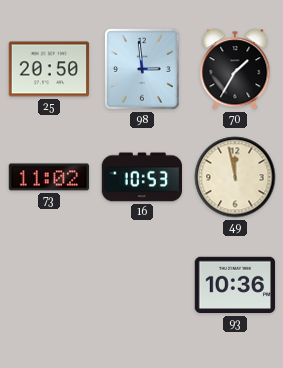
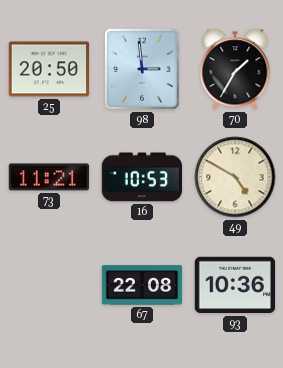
73: 11:02 -> 11:21 (49, 177)
49: 11:58 -> 4:50 (235, 177)
67: none -> 22:08 (142, 285)
